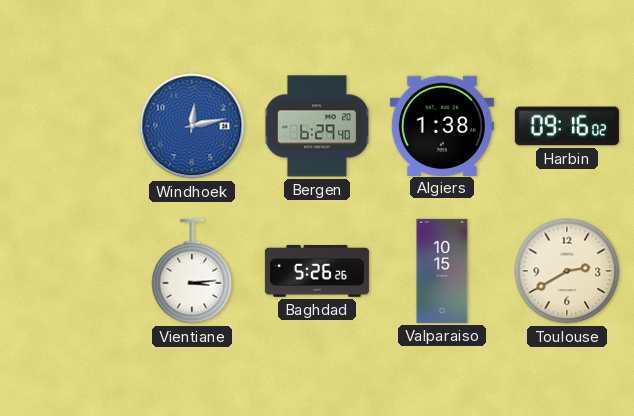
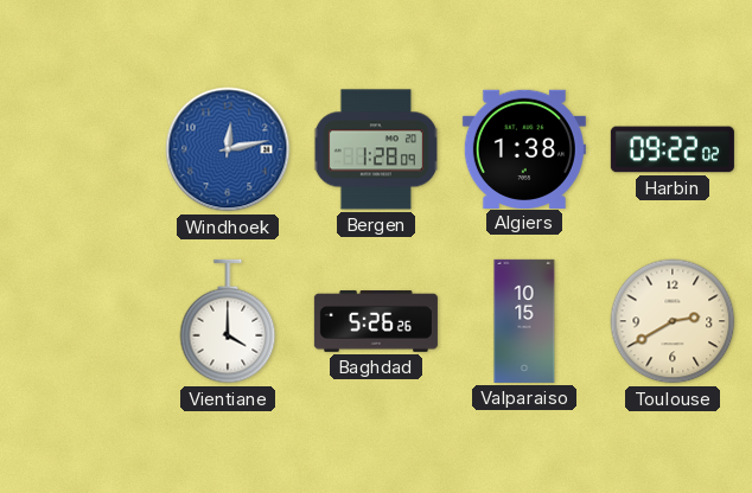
Bergen: 6:29 -> 1:28 (376, 149)
Harbin: 09:16 -> 09:22 (673, 149)
Vientiane: 3:14 -> 4:00 (228, 321)
